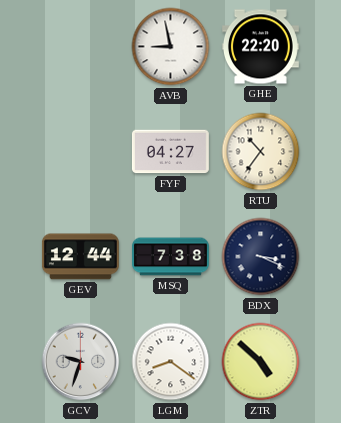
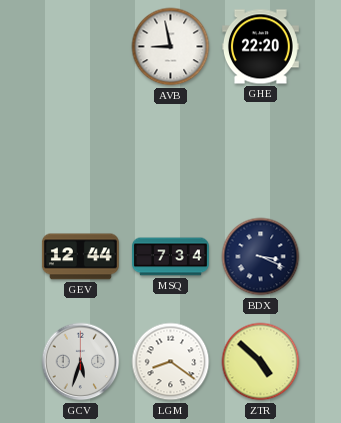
FYF: 04:27 -> none (170, 152)
RTU: 10:36 -> none (261, 152)
MSQ: 7:38 -> 7:34 (171, 257)
GCV: 9:33 -> 5:33 (81, 362)
